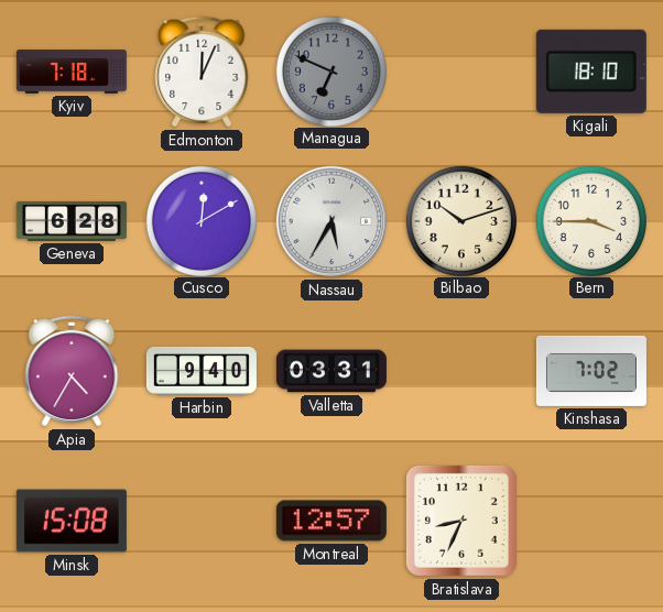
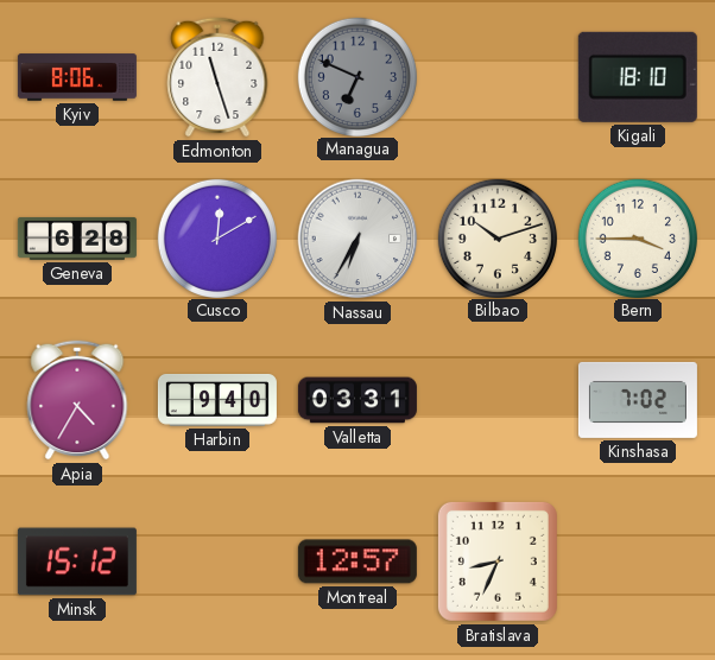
Kyiv: 7:18 -> 8:06 (77, 77)
Edmonton: 12:04 -> 11:27 (217, 77)
Nassau: 5:35 -> 6:35 (357, 239)
Minsk: 15:08 -> 15:12 (77, 561)
